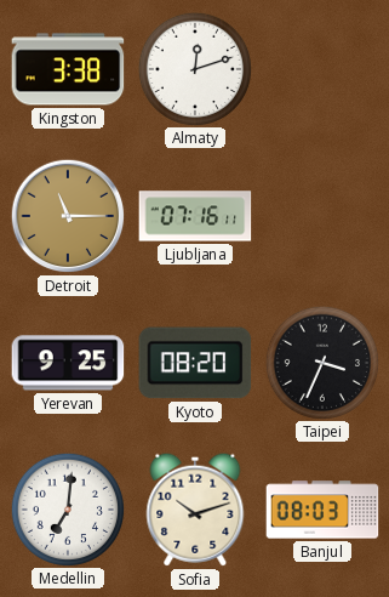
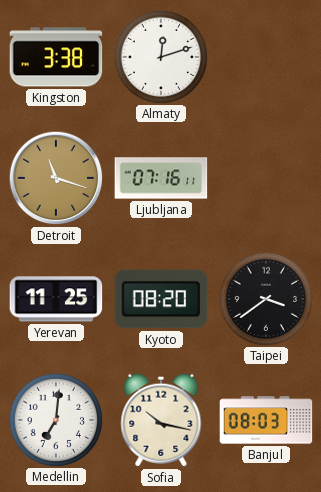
Detroit: 11:15 -> 11:18 (56, 178)
Yerevan: 9:25 -> 11:25 (56, 299)
Taipei: 3:34 -> 3:39 (265, 298)
Sofia: 10:12 -> 10:17 (161, 420)
